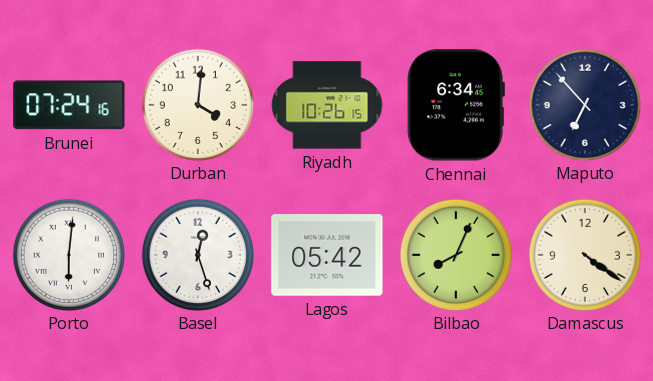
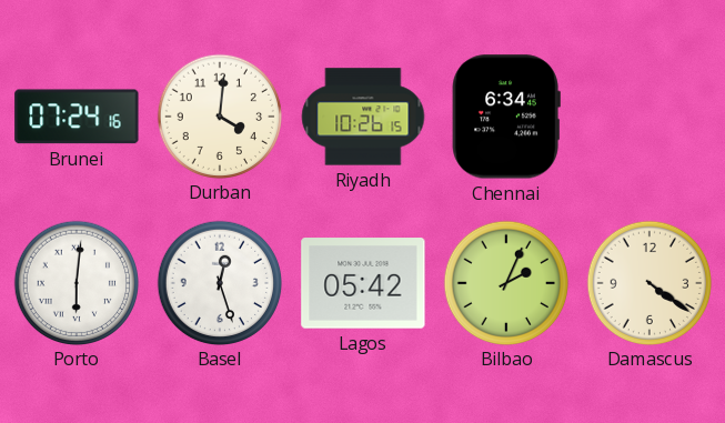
Maputo: 6:53 -> none (584, 104)
Bilbao: 8:04 -> 2:04 (505, 282)
